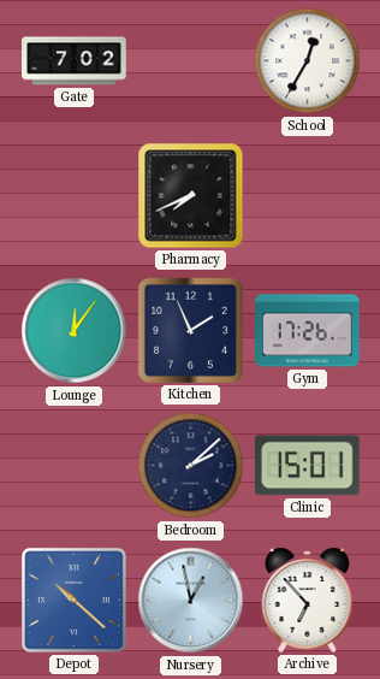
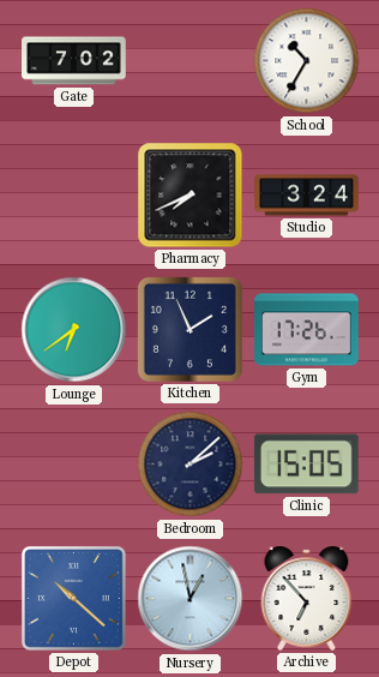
School: 12:35 -> 10:35 (307, 61)
Studio: none -> 3:24 (307, 196)
Lounge: 12:06 -> 6:39 (74, 330)
Clinic: 15:01 -> 15:05 (306, 465)
